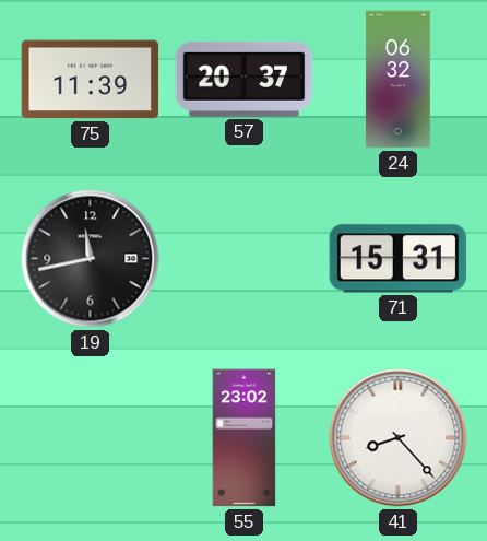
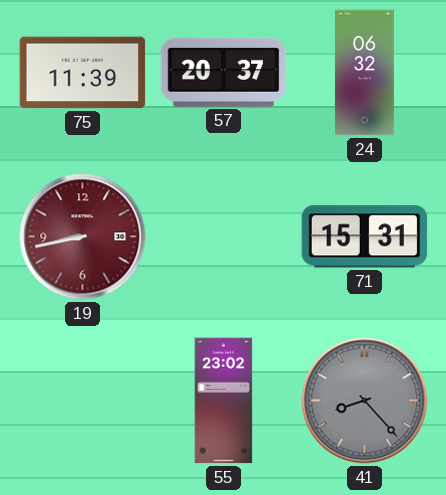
19: 11:43 -> 8:43 (83, 237)
19 dial: black -> burgundy (83, 237)
41 dial: white -> grey (365, 401)
